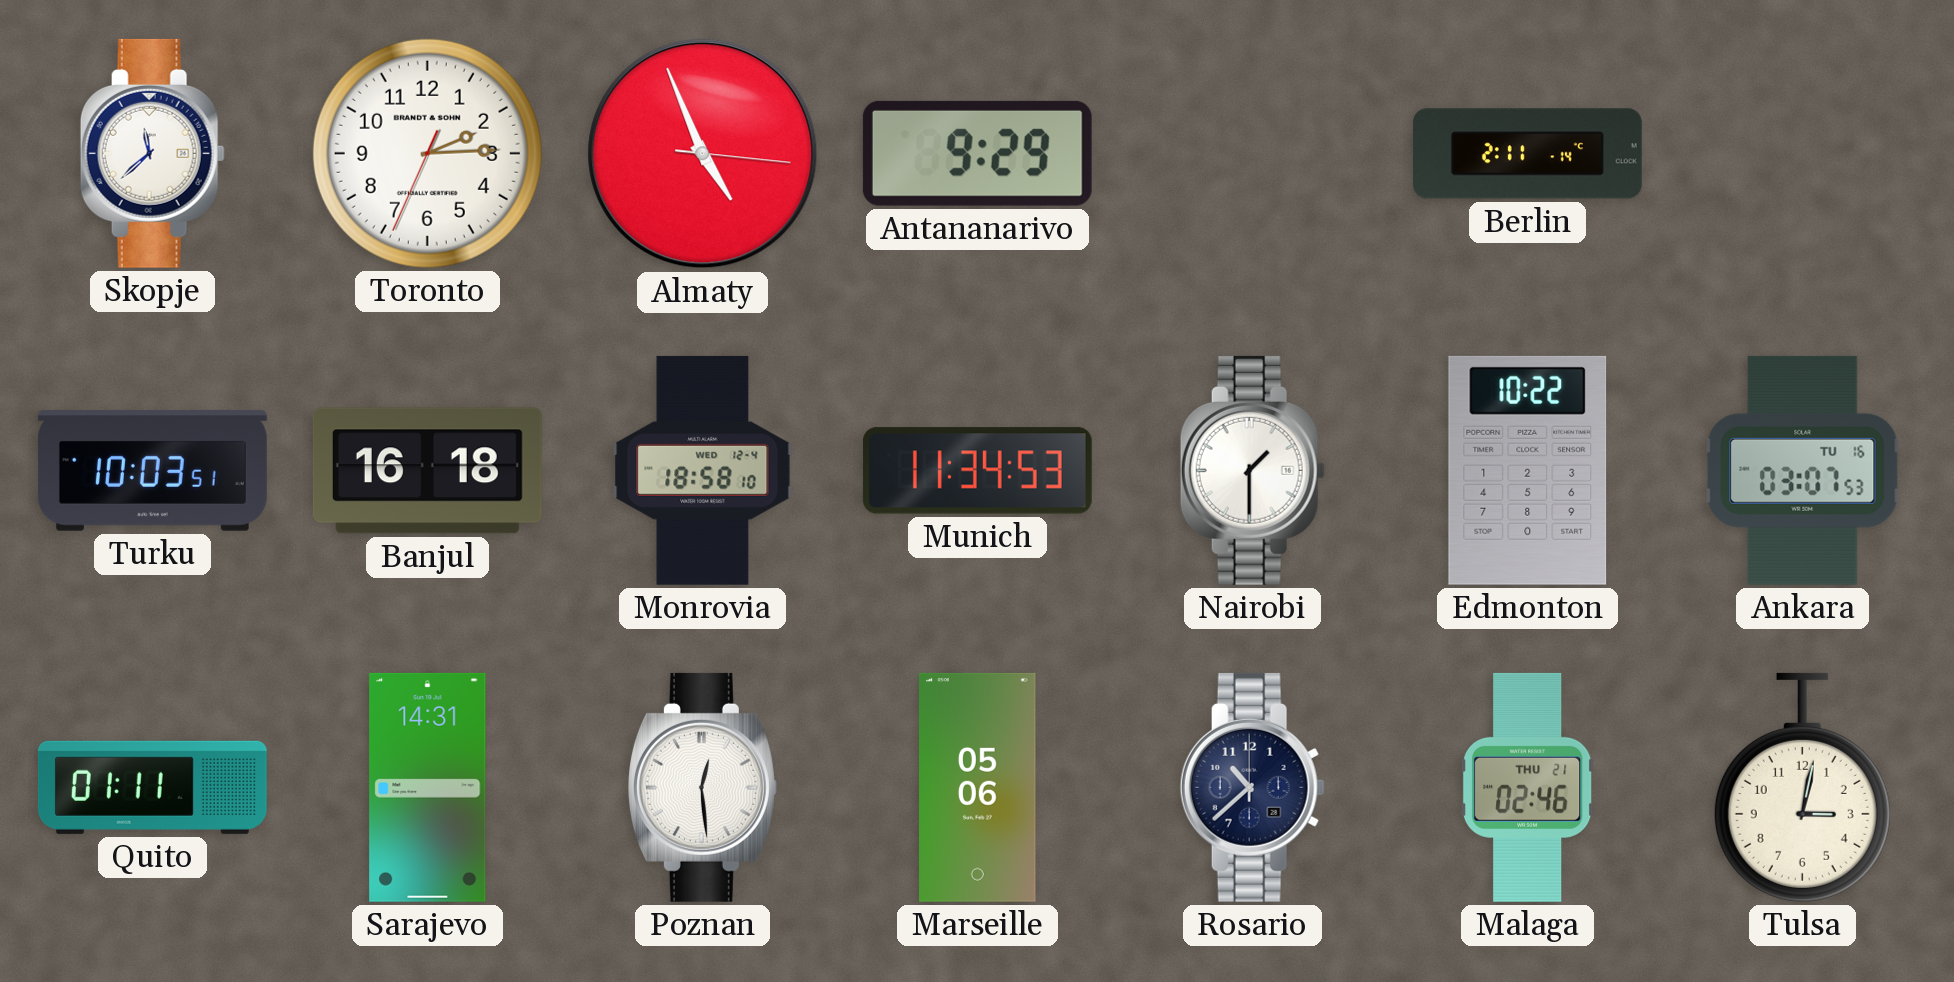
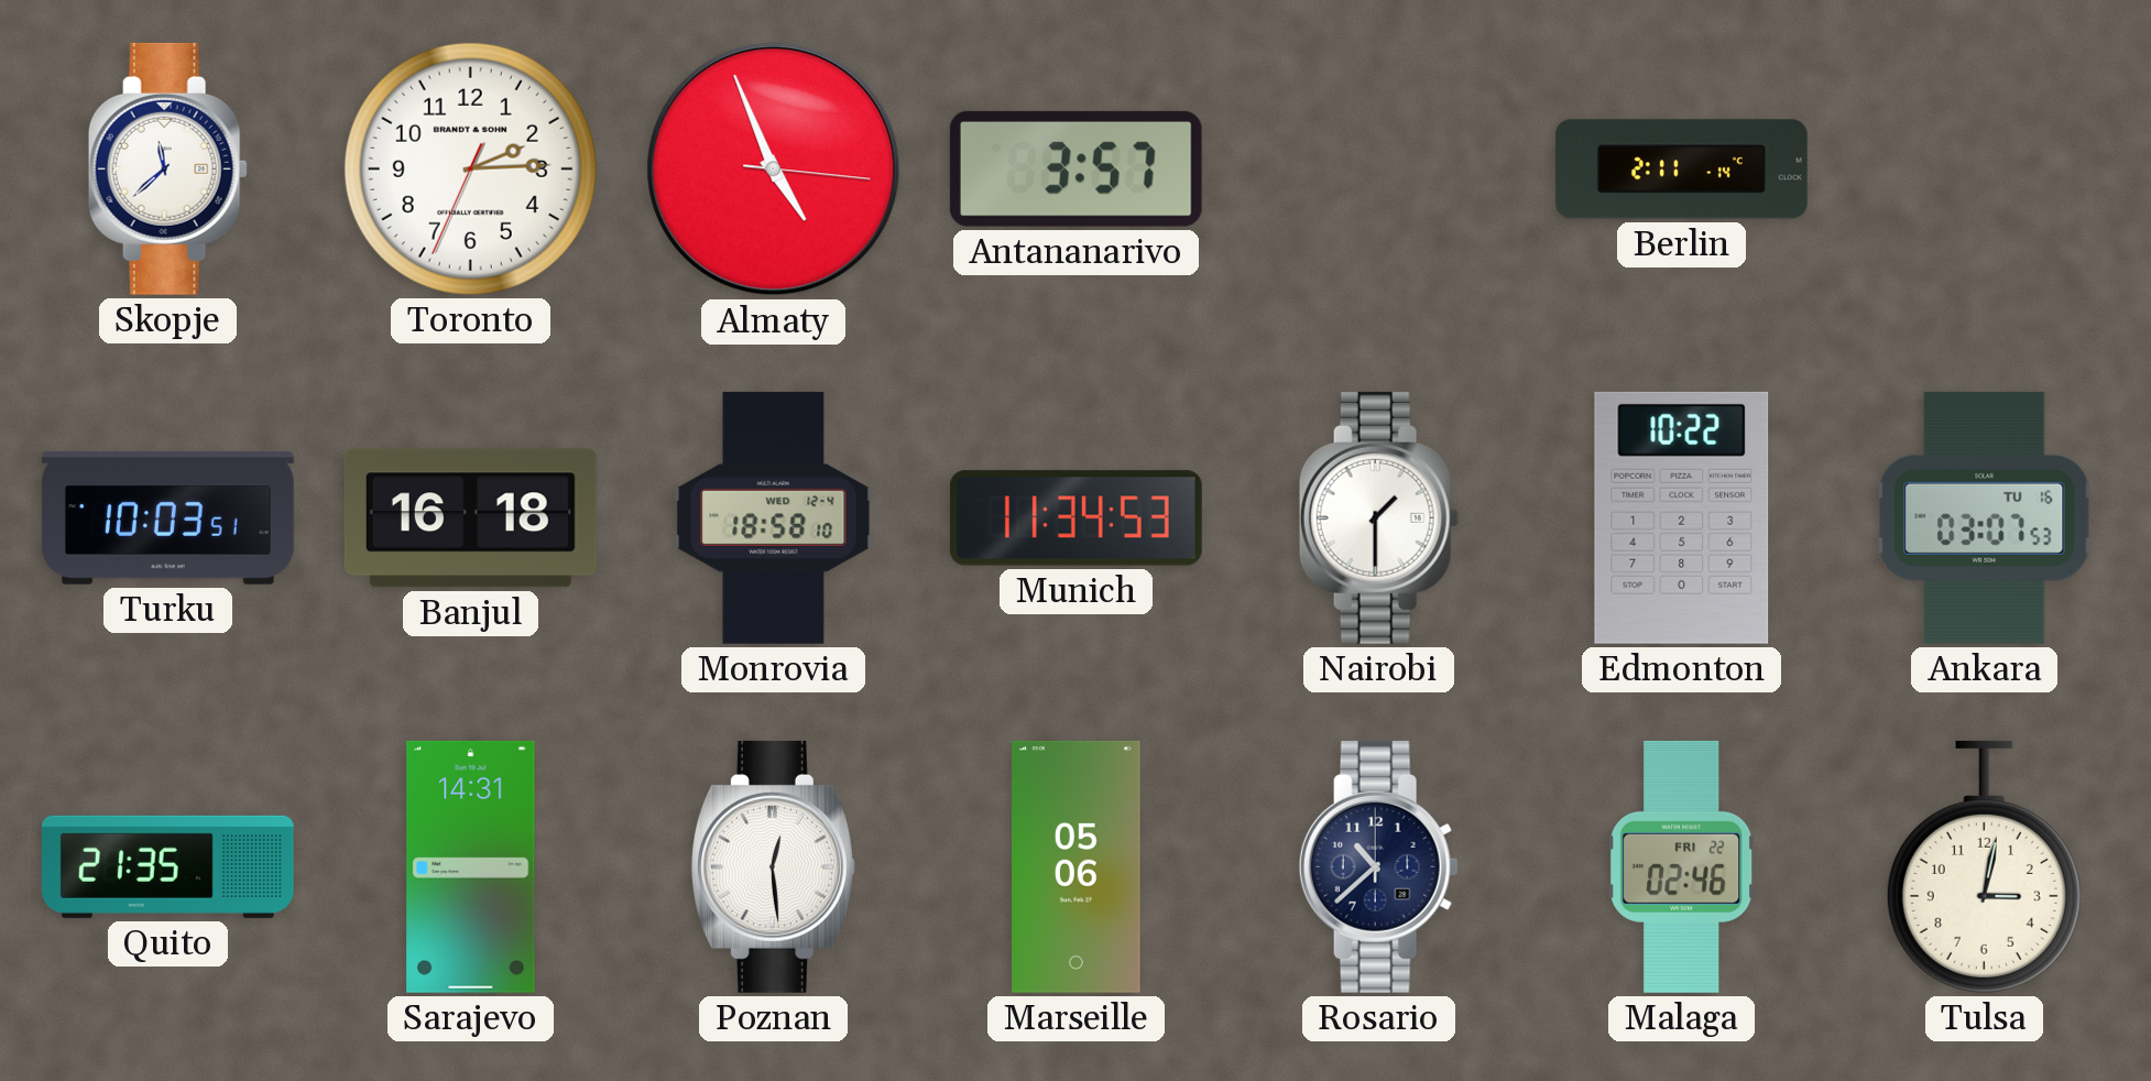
Antananarivo: 9:29 -> 3:57 (1075, 168)
Quito: 01:11 -> 21:35 (167, 866)
Malaga date: THU 21 -> FRI 22 (1681, 866)
